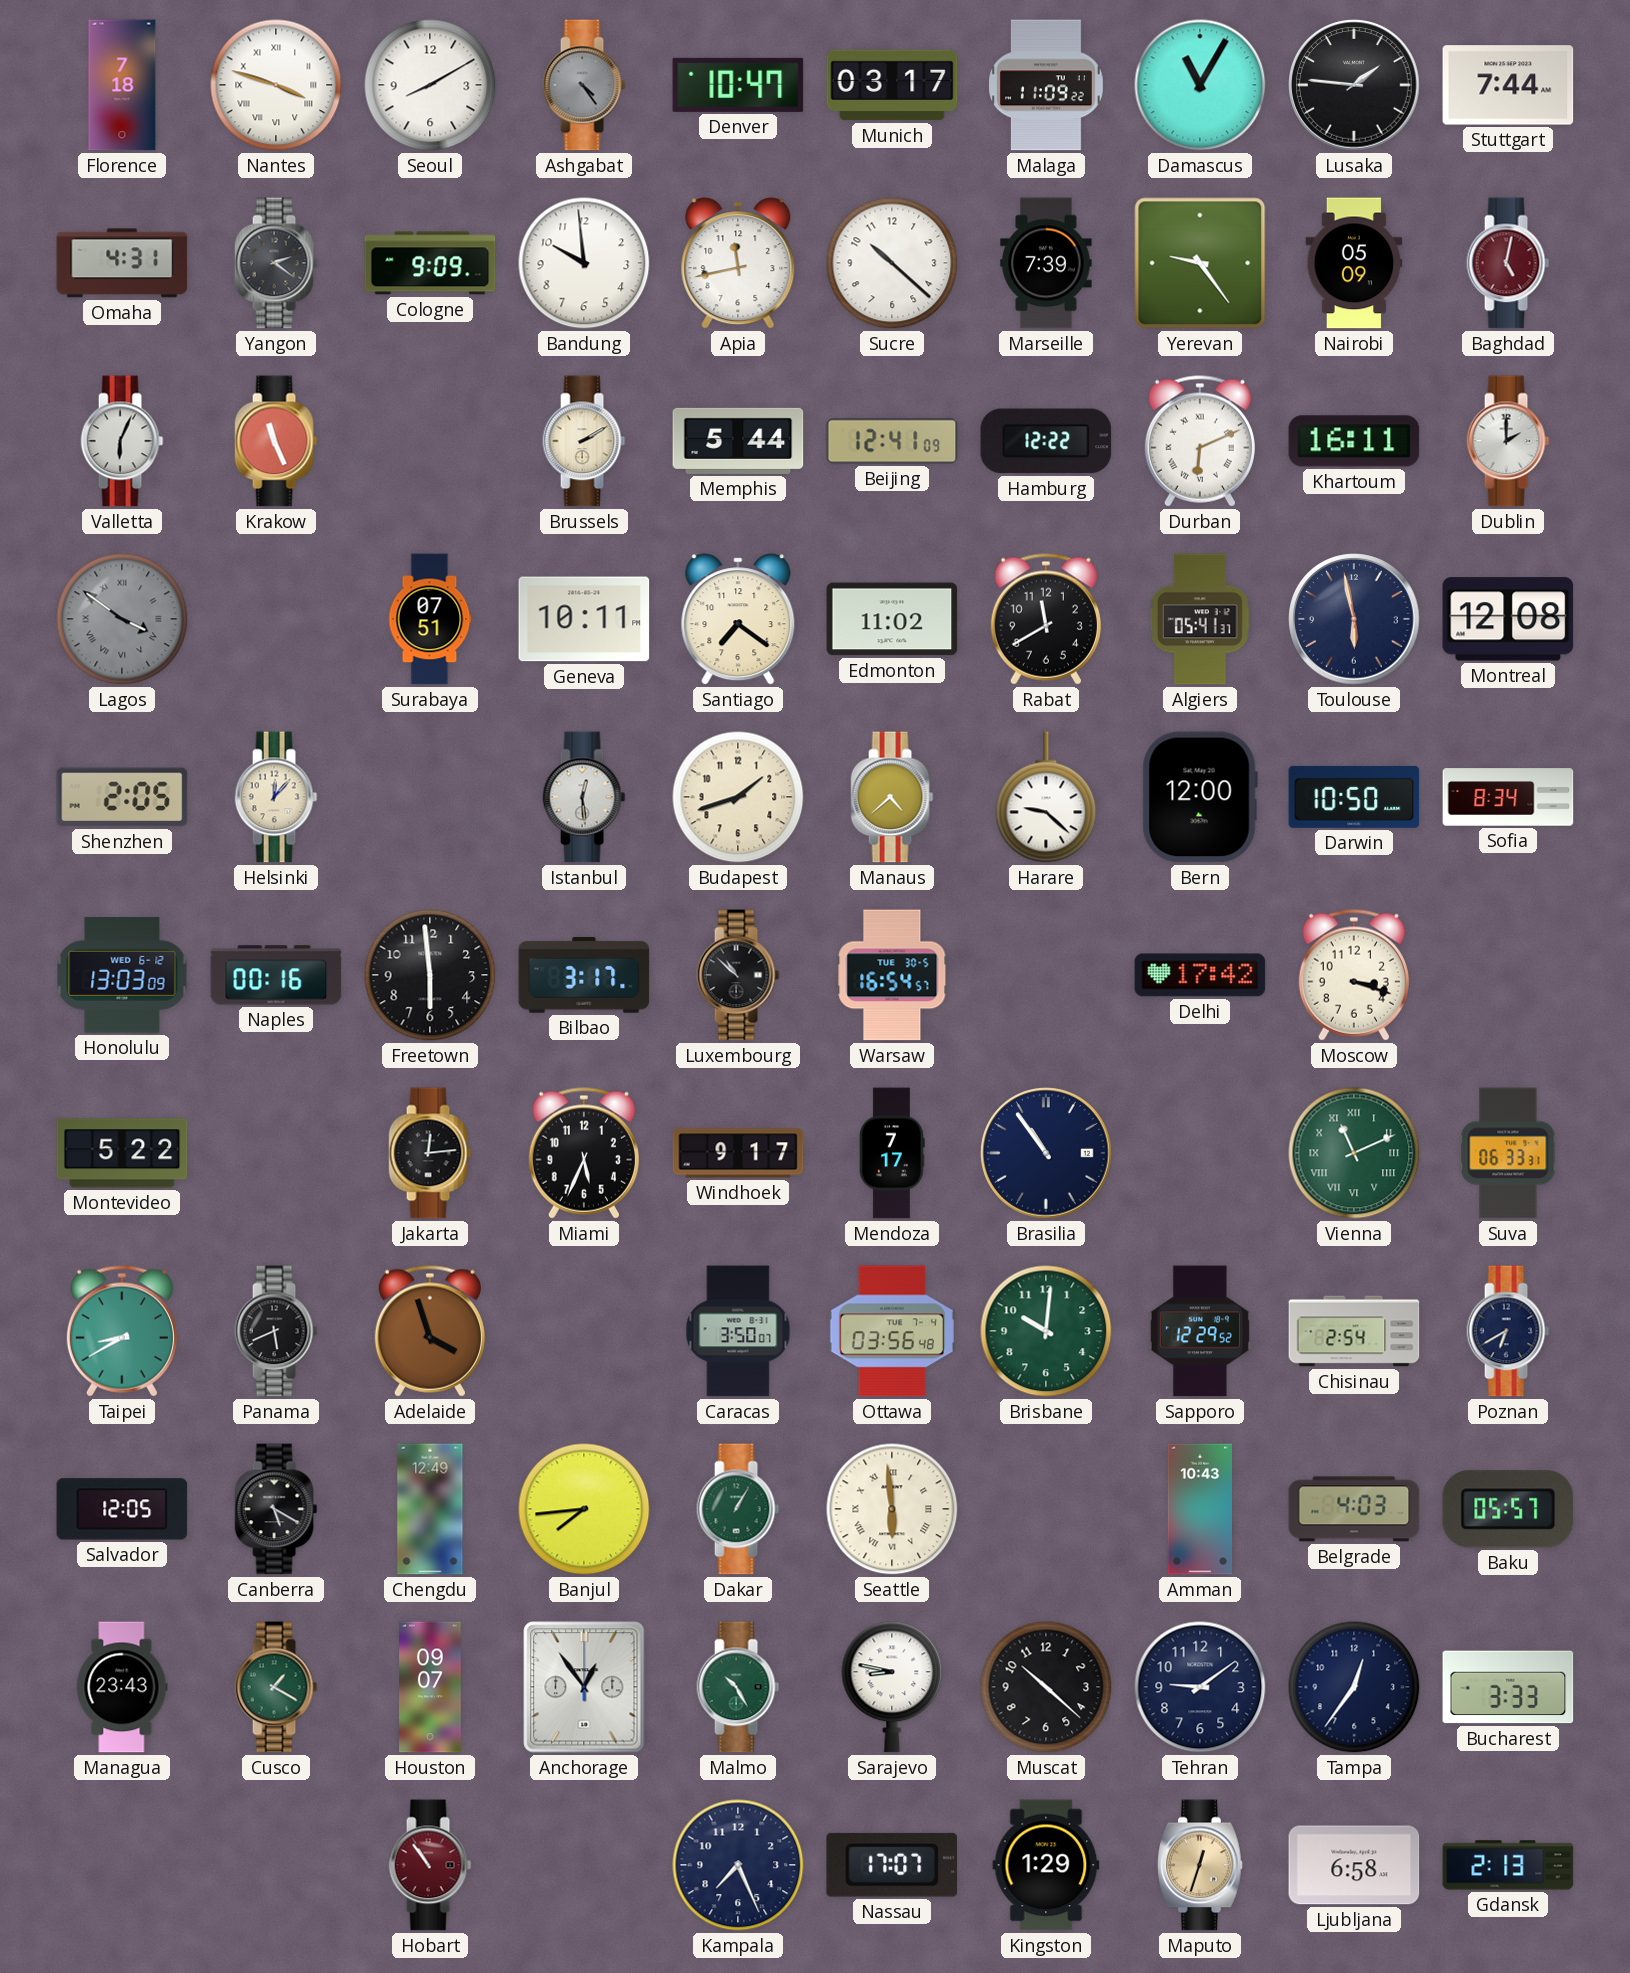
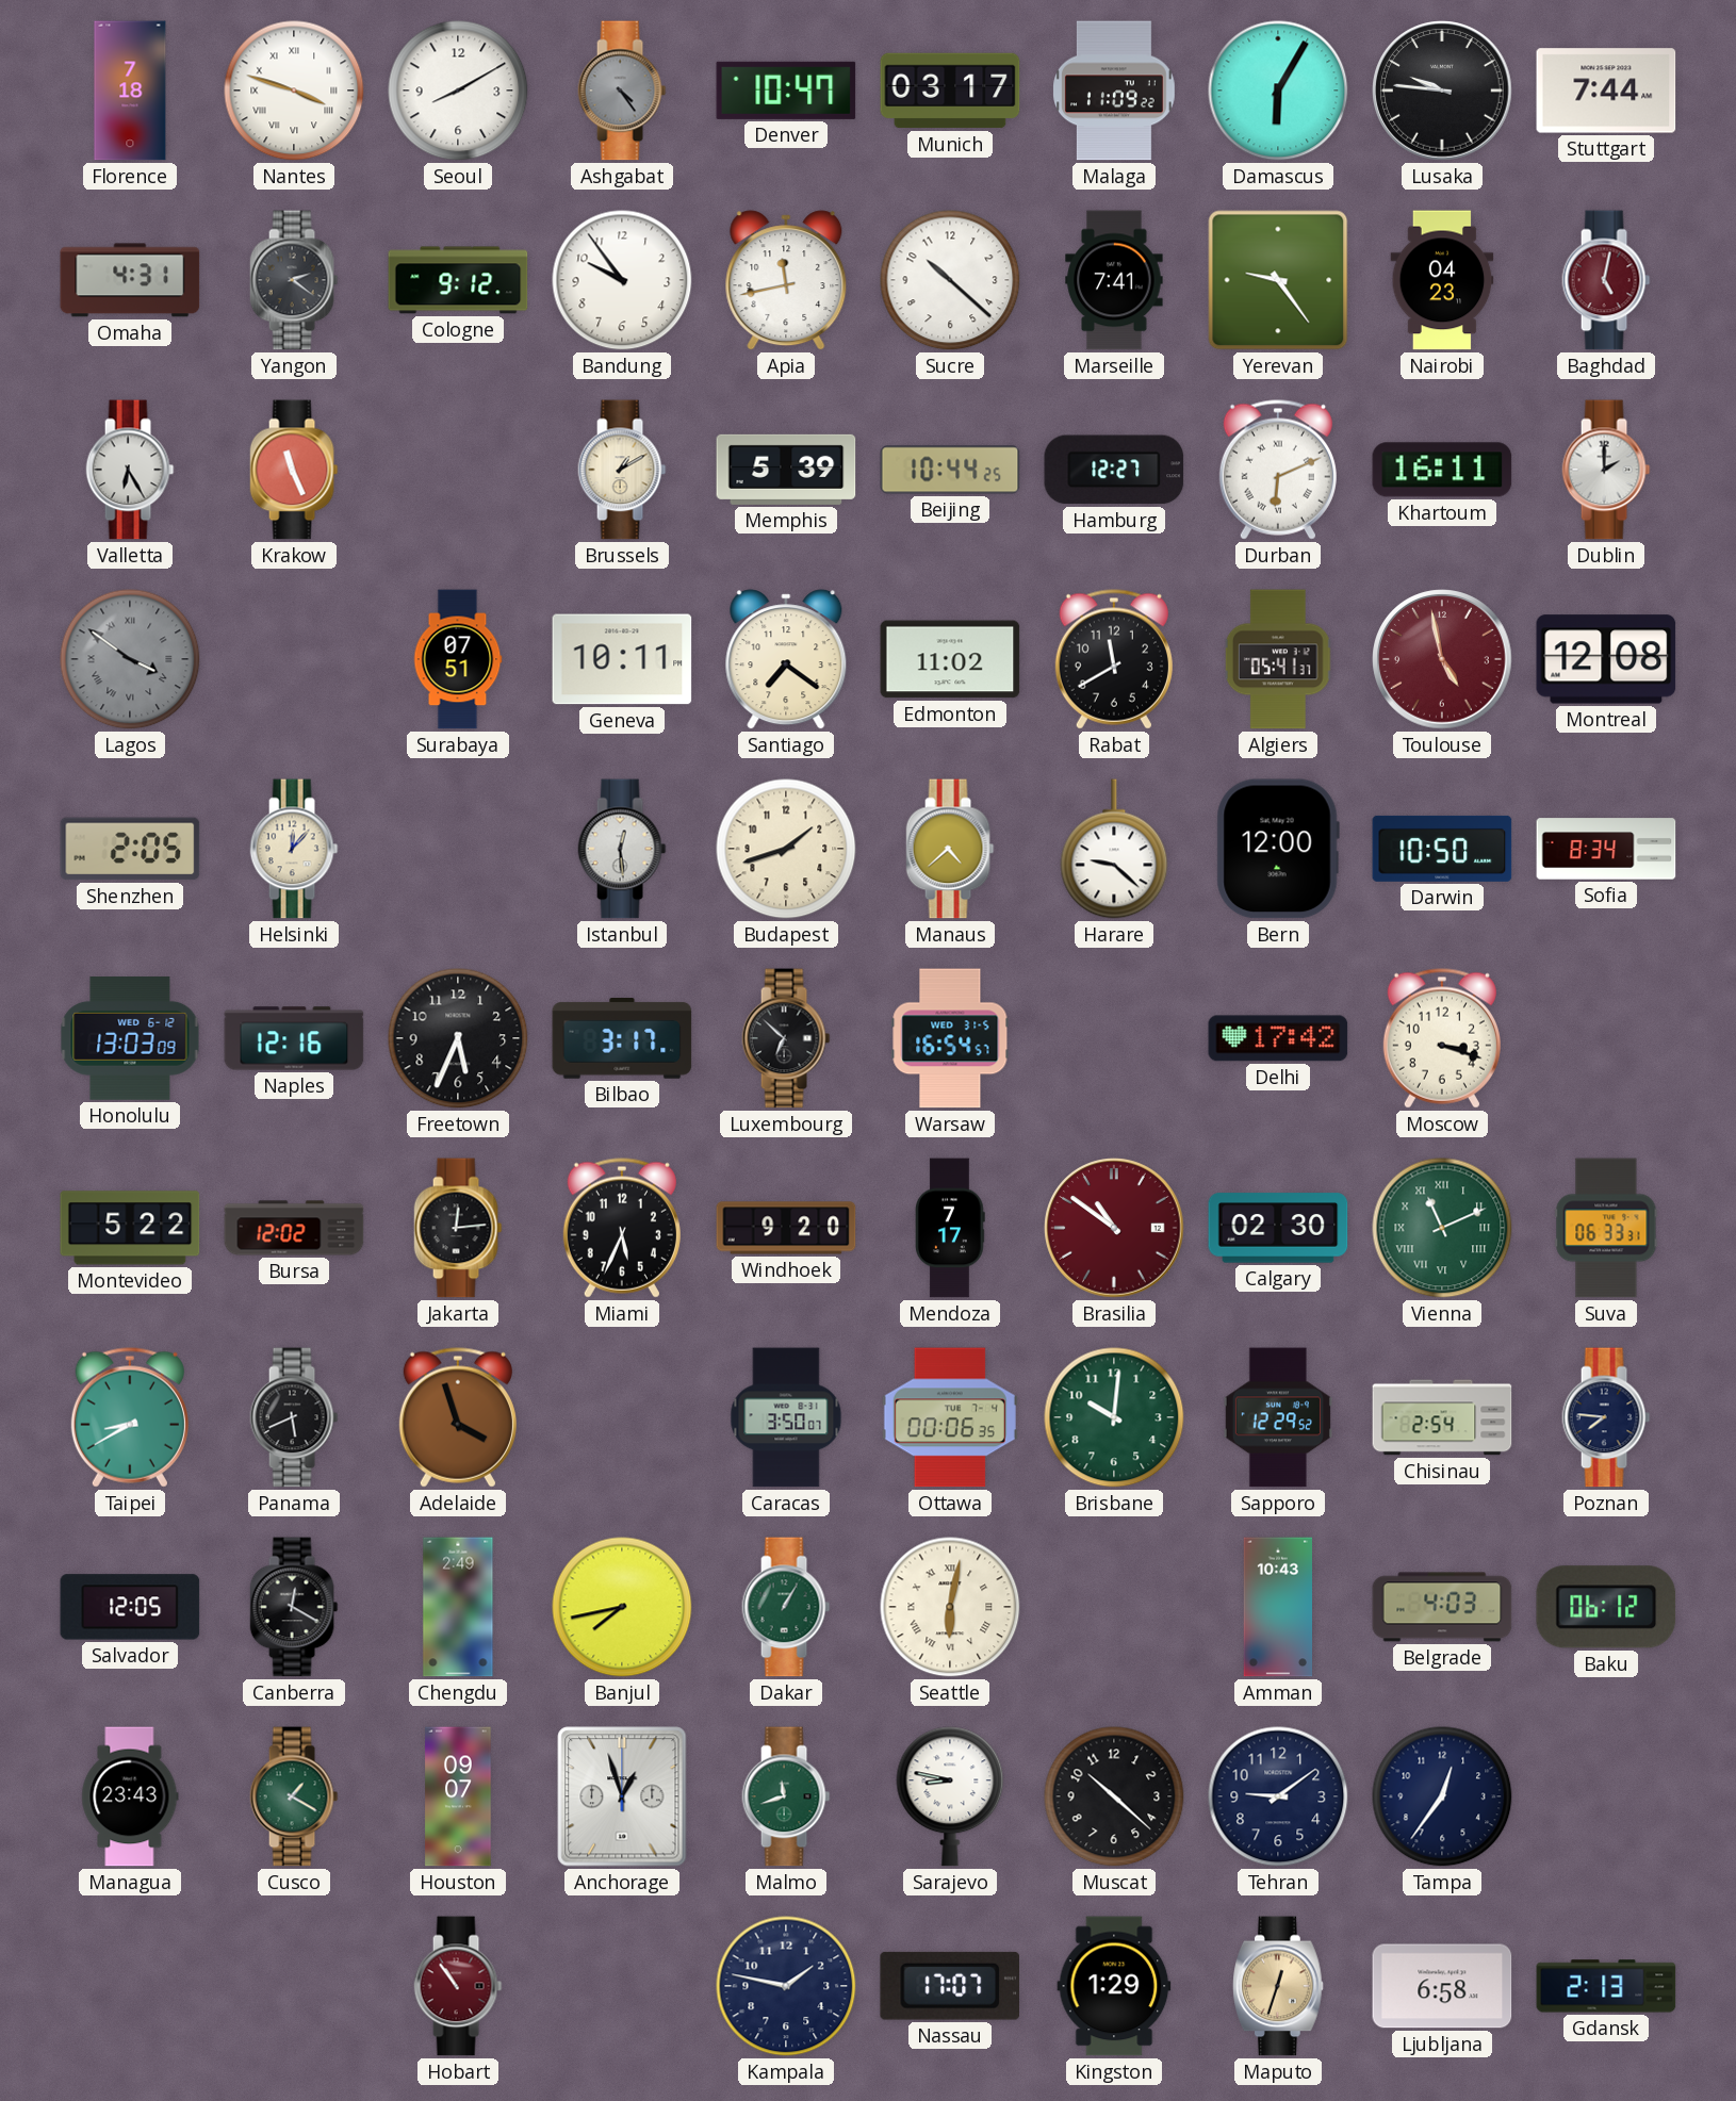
Damascus: 11:05 -> 6:05 (1278, 91)
Lusaka: 1:46 -> 9:46 (1442, 91)
Cologne: 9:09 -> 9:12 (458, 280)
Bandung: 9:59 -> 9:54 (622, 280)
Marseille: 7:39 -> 7:41 (1114, 280)
Nairobi: 05:09 -> 04:23 (1442, 280)
Valletta: 6:04 -> 6:25 (130, 470)
Brussels: 2:10 -> 1:10 (622, 470)
Memphis: 5:44 -> 5:39 (786, 470)
Beijing: 12:41 -> 10:44 (950, 470)
Hamburg: 12:22 -> 12:27 (1114, 470)
Toulouse: 5:58 -> 4:58 (1442, 659)
Toulouse dial: navy -> burgundy (1442, 659)
Naples: 00:16 -> 12:16 (294, 1038)
Freetown: 5:59 -> 5:34 (458, 1038)
Luxembourg: 10:52 -> 6:52 (786, 1038)
Warsaw date: TUE 30-5 -> WED 31-5 (950, 1038)
Bursa: none -> 12:02 (294, 1228)
Windhoek: 9:17 -> 9:20 (786, 1228)
Brasilia: 10:54 -> 10:51 (1114, 1228)
Brasilia dial: navy -> burgundy (1114, 1228)
Calgary: none -> 02:30 (1278, 1228)
Ottawa: 03:56 -> 00:06 (950, 1417)
Poznan: 6:40 -> 7:46 (1606, 1417)
Canberra: 5:20 -> 12:20 (294, 1607)
Chengdu: 12:49 -> 2:49 (458, 1607)
Banjul: 7:44 -> 7:43 (622, 1607)
Seattle: 5:59 -> 6:02 (950, 1607)
Baku: 05:57 -> 06:12 (1606, 1607)
Anchorage: 12:54 -> 12:57 (622, 1796)
Malmo: 10:25 -> 11:42 (786, 1796)
Bucharest: 3:33 -> none (1508, 1687)
Kampala: 7:26 -> 1:47 (786, 1986)
